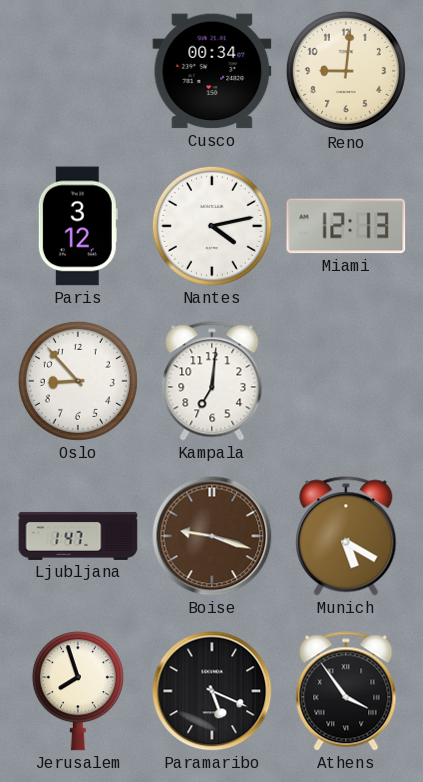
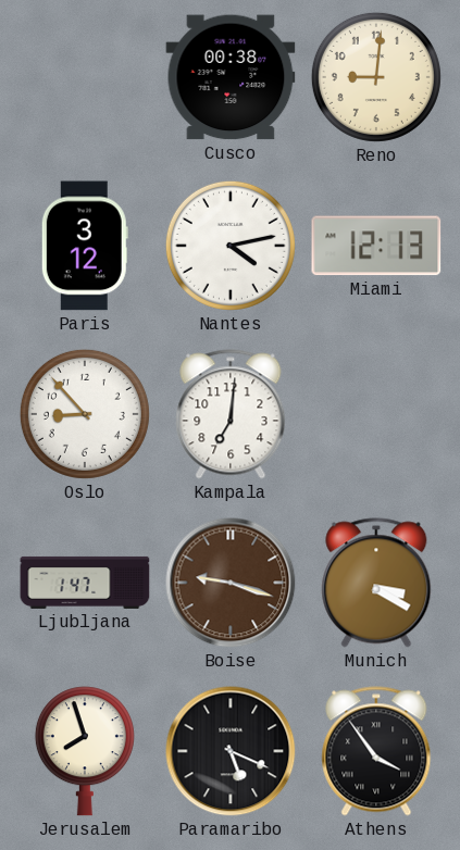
Cusco: 00:34 -> 00:38 (231, 77)
Munich: 5:20 -> 3:20 (376, 583)
